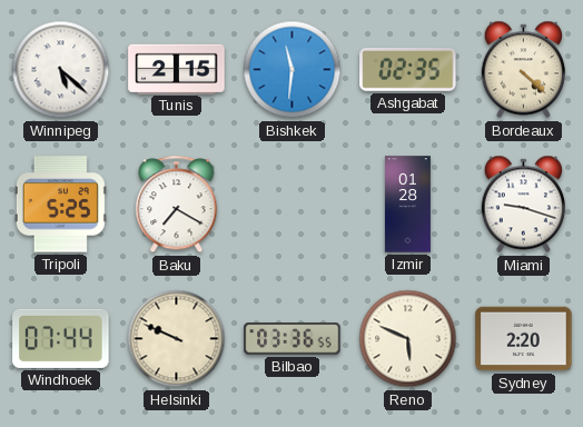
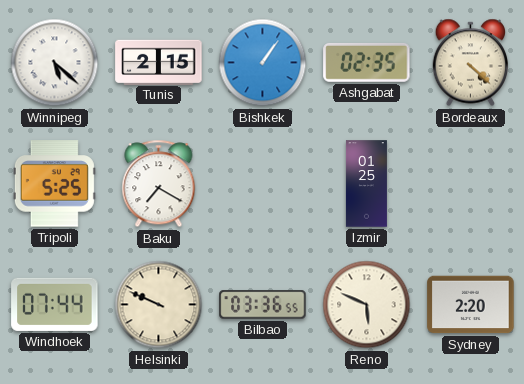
Bishkek: 11:31 -> 1:06 (263, 63)
Izmir: 01:28 -> 01:25 (366, 184)
Miami: 9:18 -> none (523, 205)
